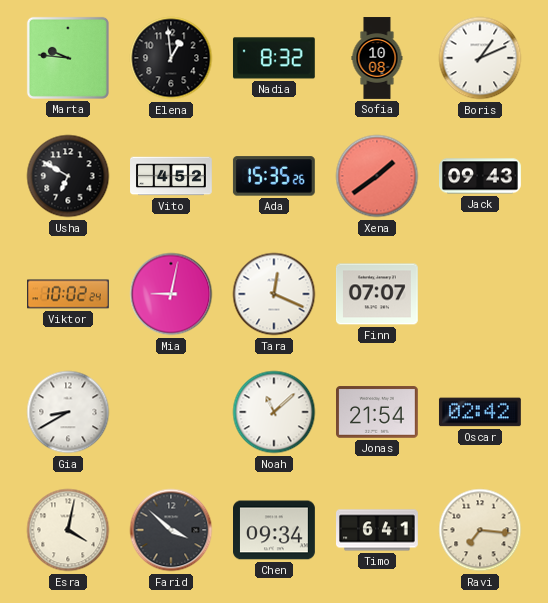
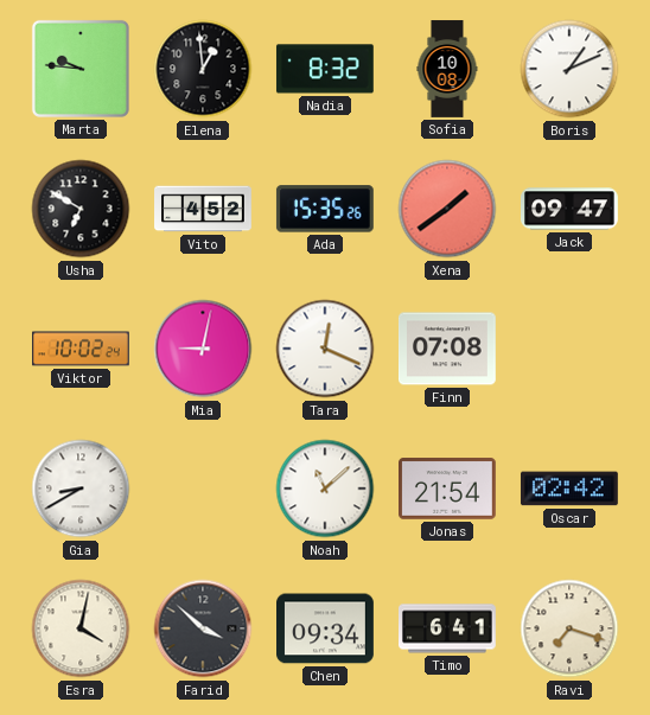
Jack: 09:43 -> 09:47 (571, 209)
Finn: 07:07 -> 07:08 (448, 349)
Ravi: 7:16 -> 7:18 (569, 628)
